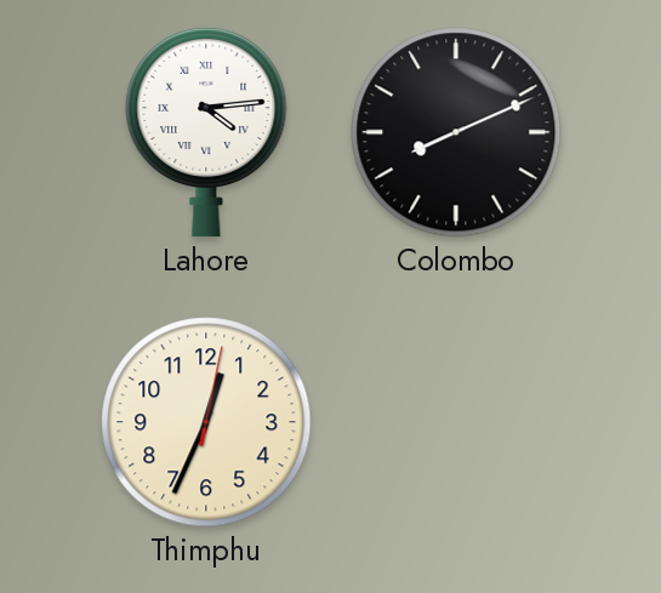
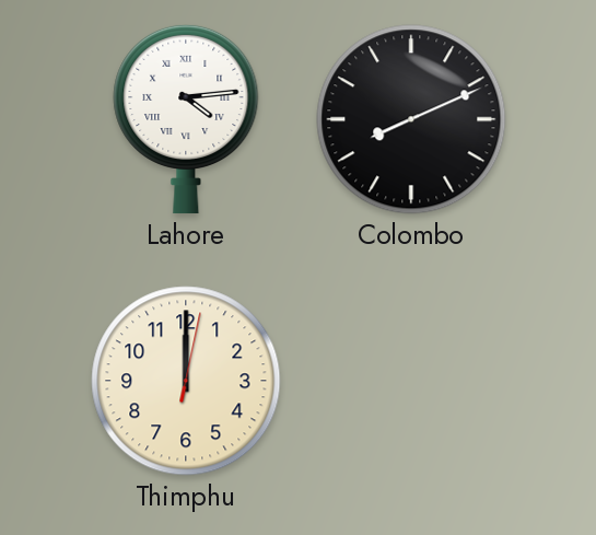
Thimphu: 12:34 -> 12:00 (186, 381)
